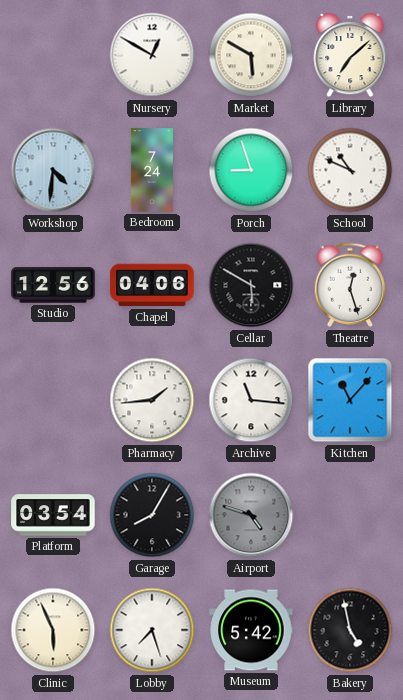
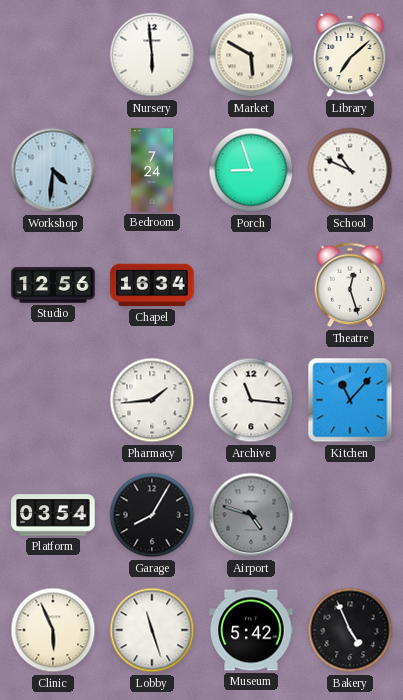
Nursery: 12:50 -> 5:59 (152, 55)
Chapel: 04:06 -> 16:34 (152, 285)
Cellar: 5:50 -> none (251, 285)
Lobby: 7:27 -> 11:27 (152, 630)
Bakery: 4:58 -> 4:56 (350, 630)
